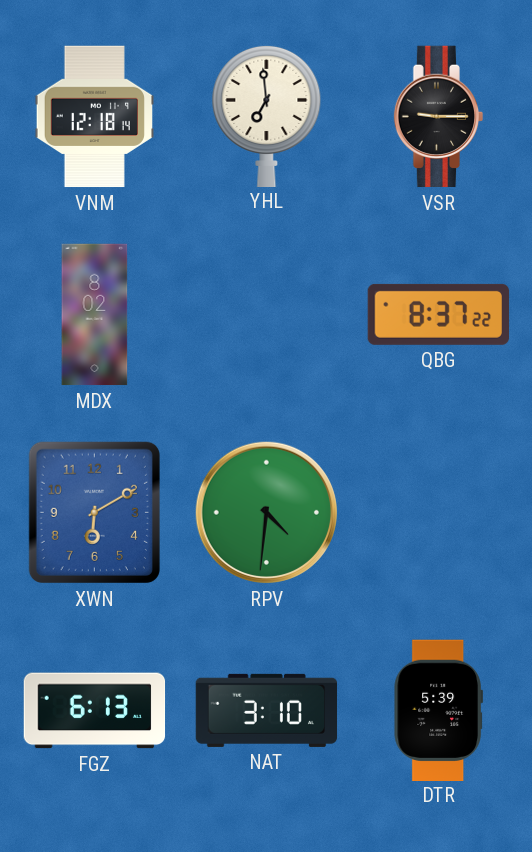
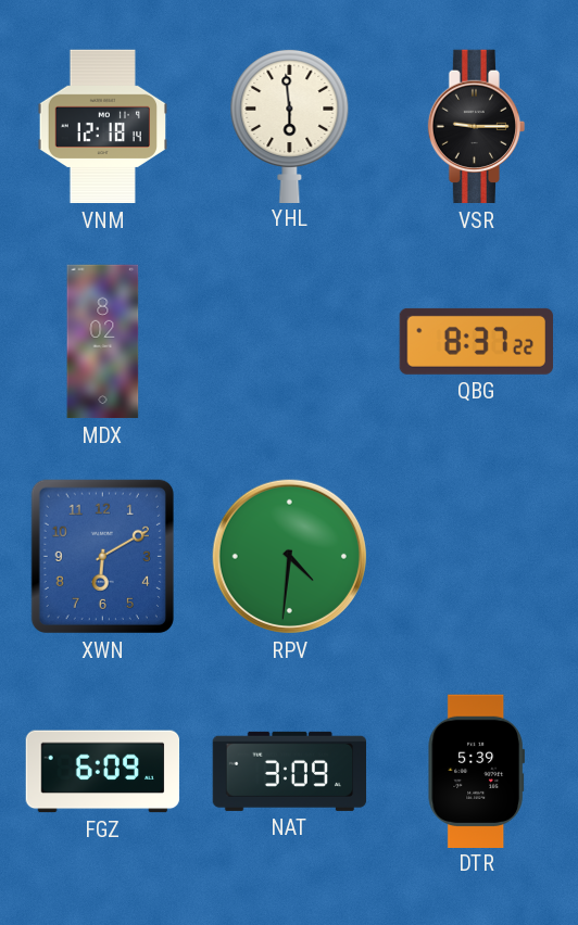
YHL: 6:59 -> 5:59 (290, 125)
FGZ: 6:13 -> 6:09 (103, 772)
NAT: 3:10 -> 3:09 (290, 771)
